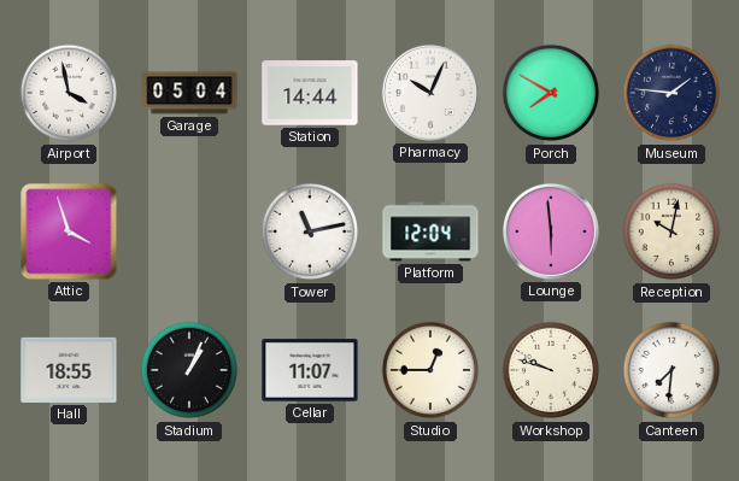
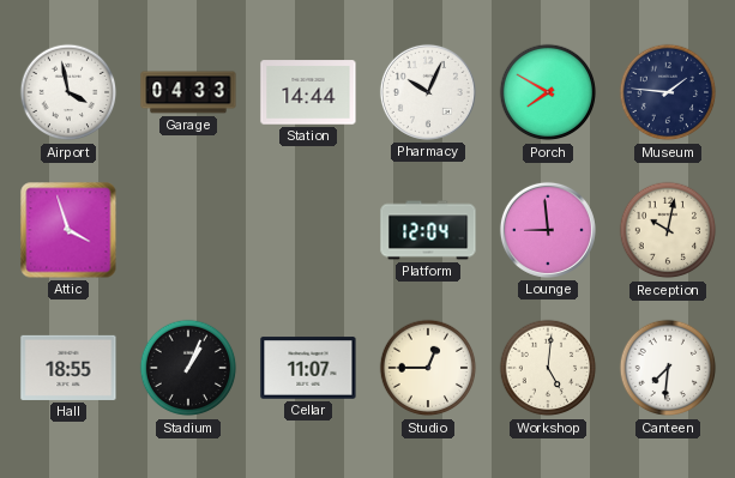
Garage: 05:04 -> 04:33 (188, 92)
Tower: 11:13 -> none (310, 231)
Lounge: 5:59 -> 8:59 (548, 230)
Workshop: 9:48 -> 5:01 (548, 368)
